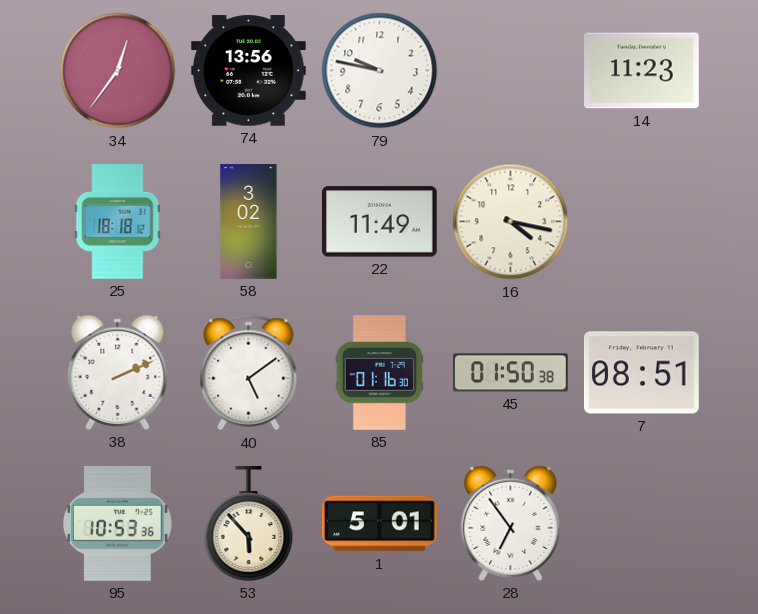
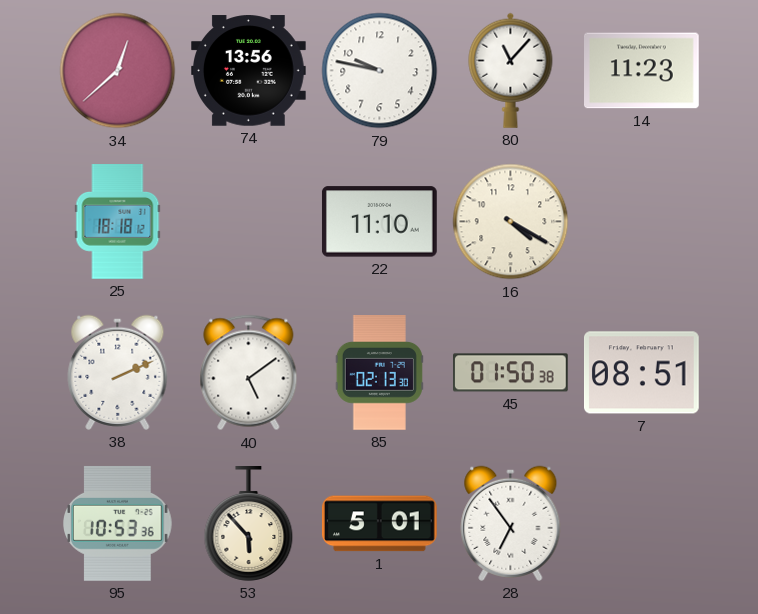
34: 12:36 -> 12:38 (118, 71)
80: none -> 11:07 (511, 70)
58: 3:02 -> none (249, 222)
22: 11:49 -> 11:10 (380, 222)
16: 4:17 -> 4:20 (511, 222)
85: 01:16 -> 02:13 (379, 373)
